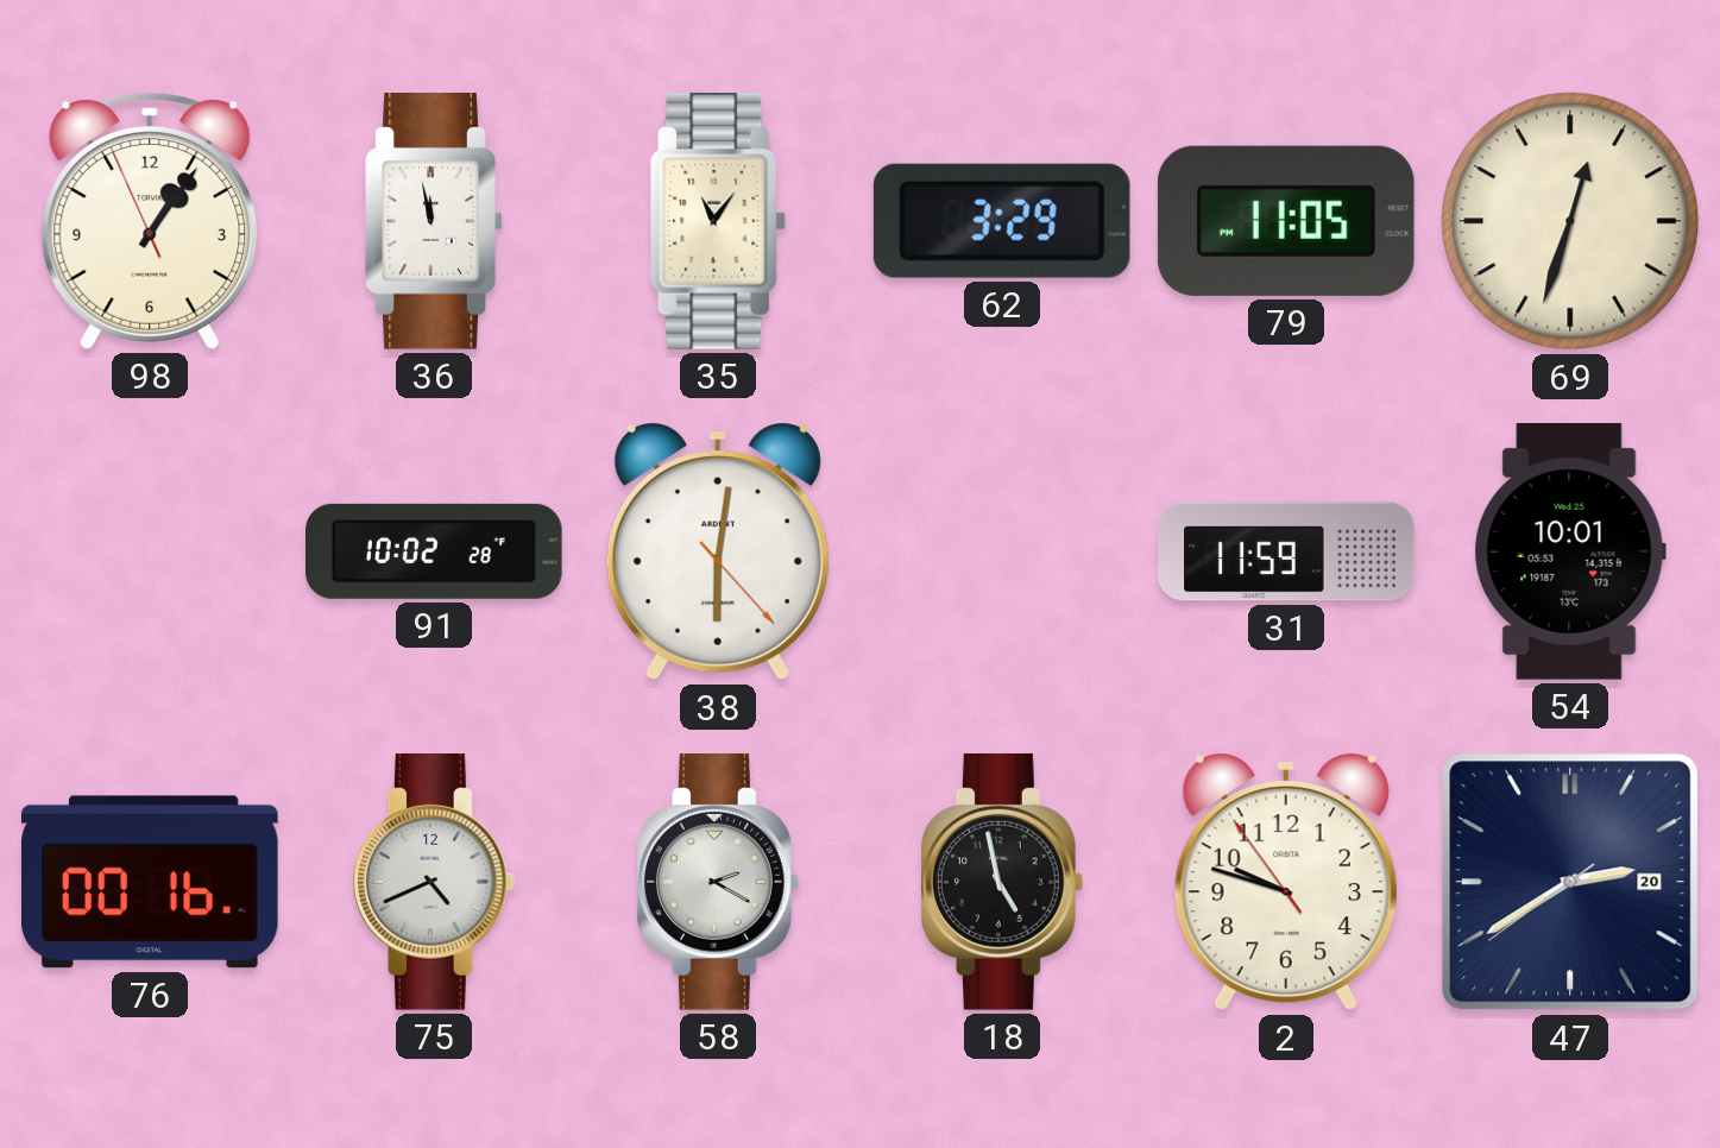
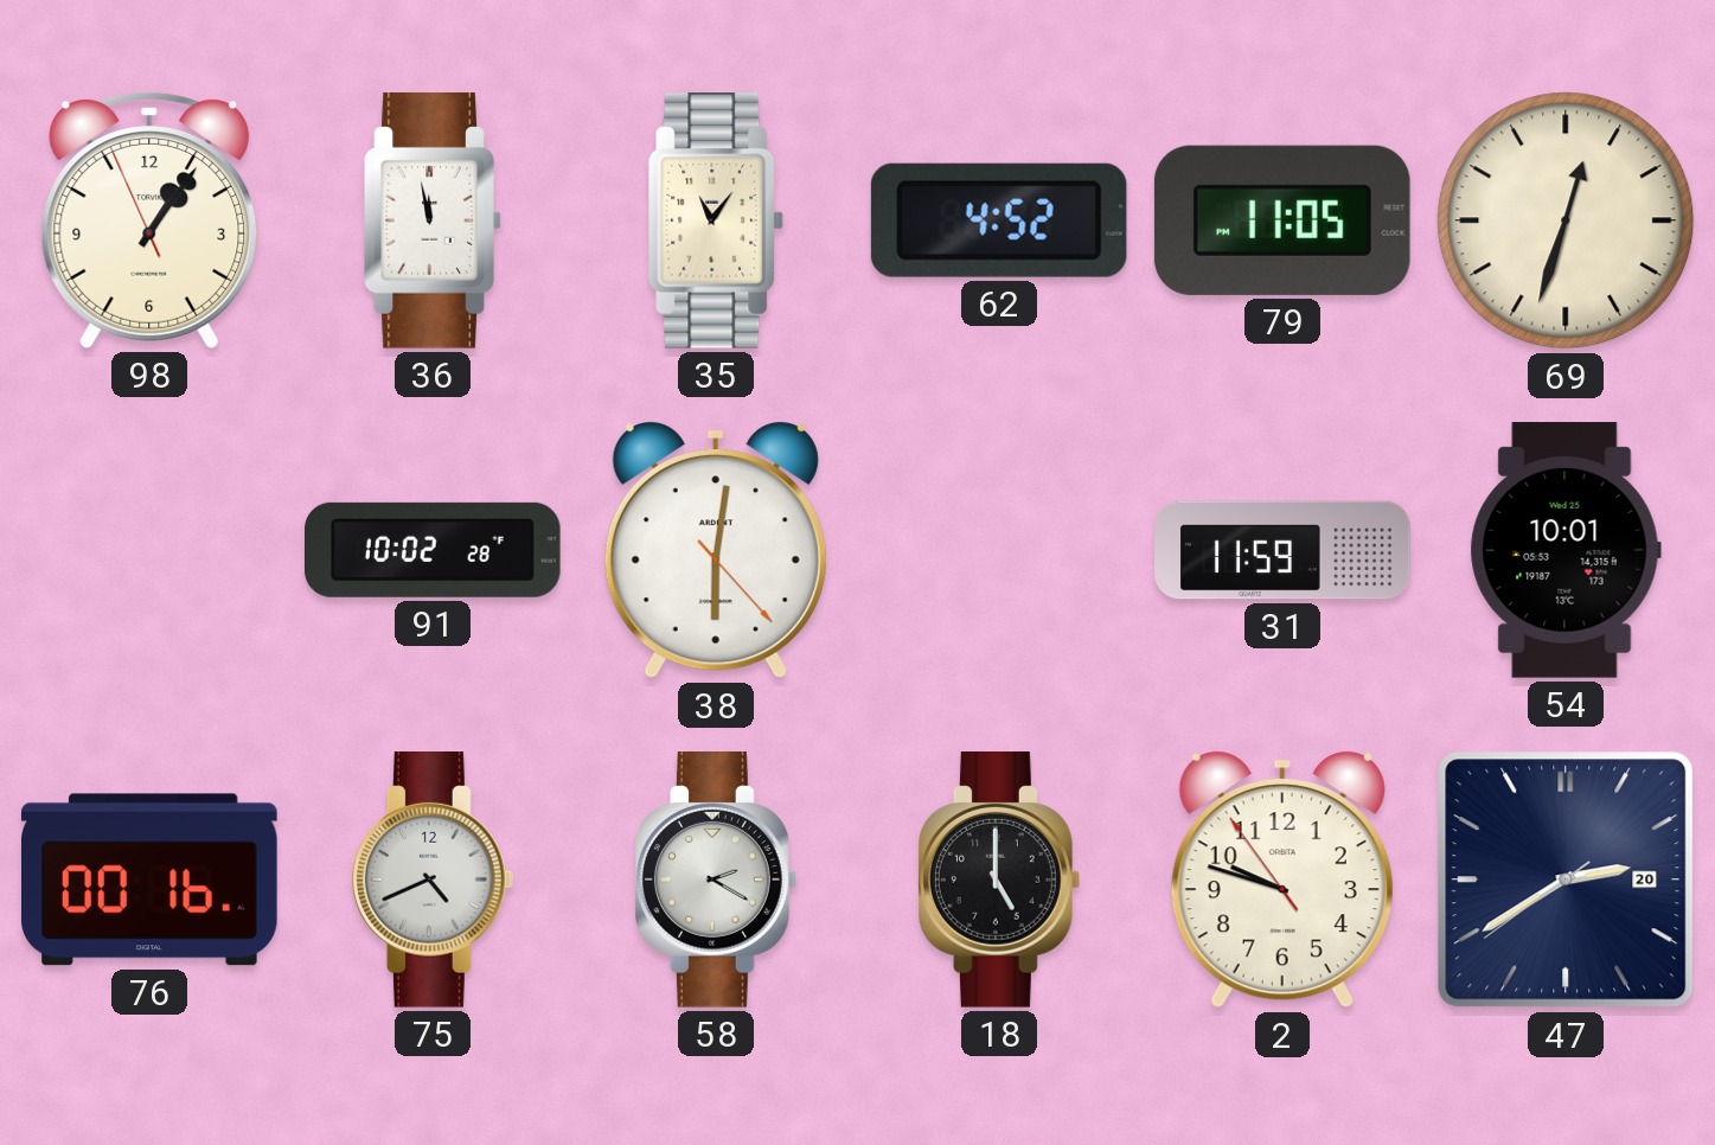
62: 3:29 -> 4:52 (999, 220)
18: 4:58 -> 5:00 (999, 881)
